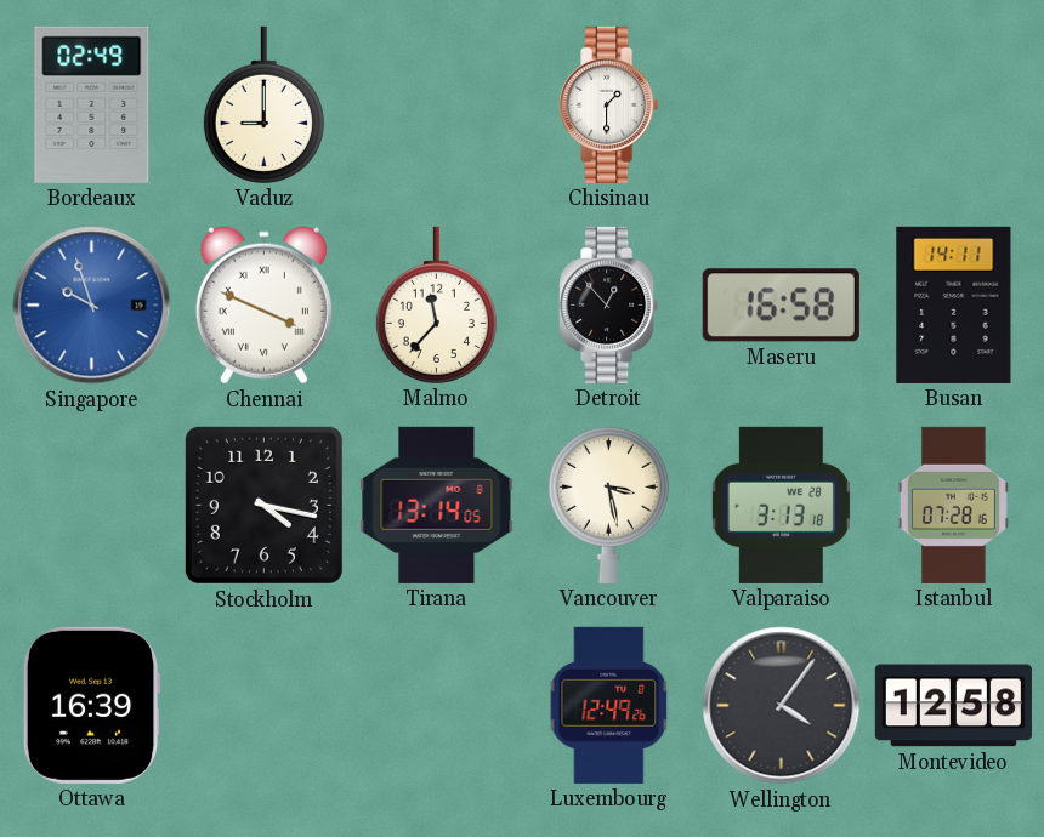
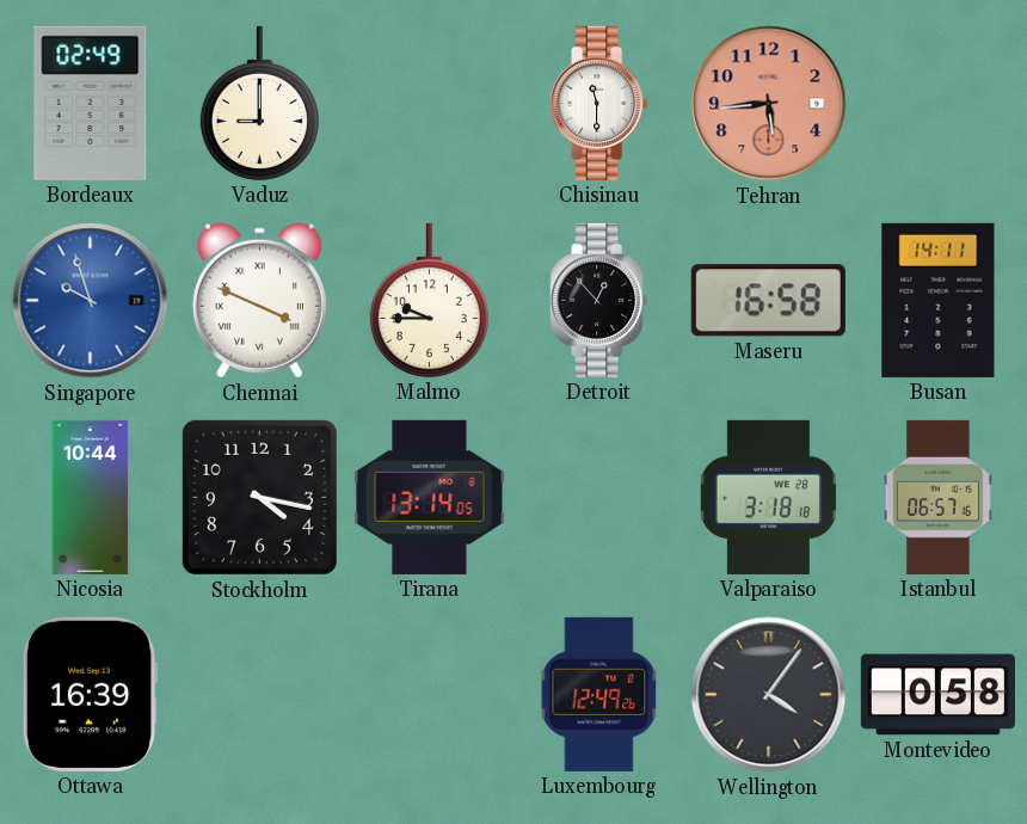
Chisinau: 1:30 -> 11:30 (599, 103)
Tehran: none -> 5:44 (769, 104)
Malmo: 11:37 -> 9:45 (429, 300)
Nicosia: none -> 10:44 (91, 497)
Vancouver: 3:28 -> none (608, 505)
Valparaiso: 3:13 -> 3:18 (768, 497)
Istanbul: 07:28 -> 06:57 (937, 497)
Montevideo: 12:58 -> 0:58 (937, 695)
